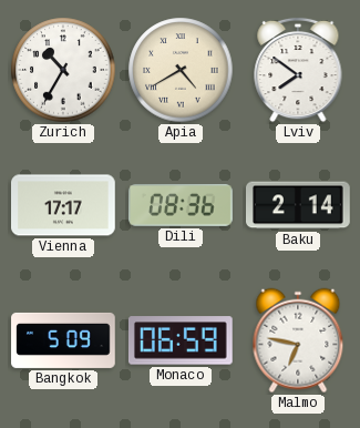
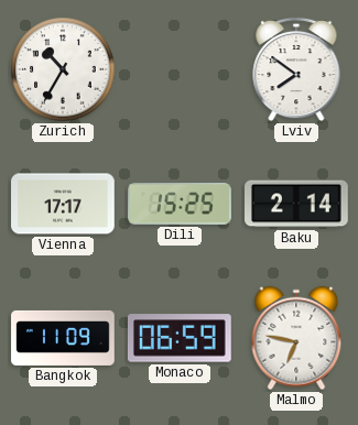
Apia: 4:40 -> none (181, 70)
Dili: 08:36 -> 15:25 (181, 205)
Bangkok: 5:09 -> 11:09 (63, 338)
